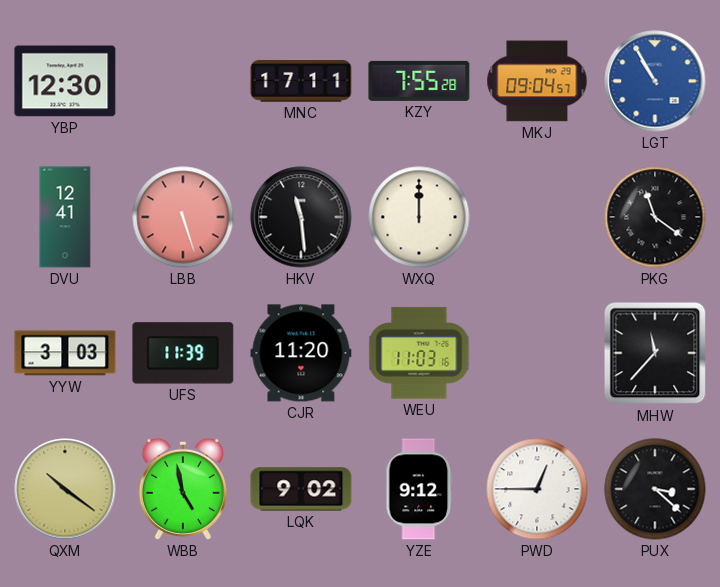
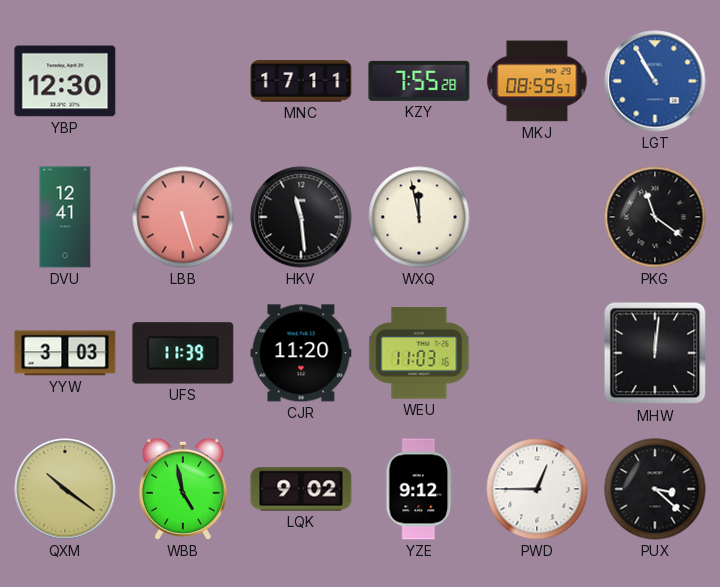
MKJ: 09:04 -> 08:59 (537, 81)
WXQ: 12:00 -> 11:58 (419, 217)
MHW: 11:37 -> 12:01 (655, 353)
